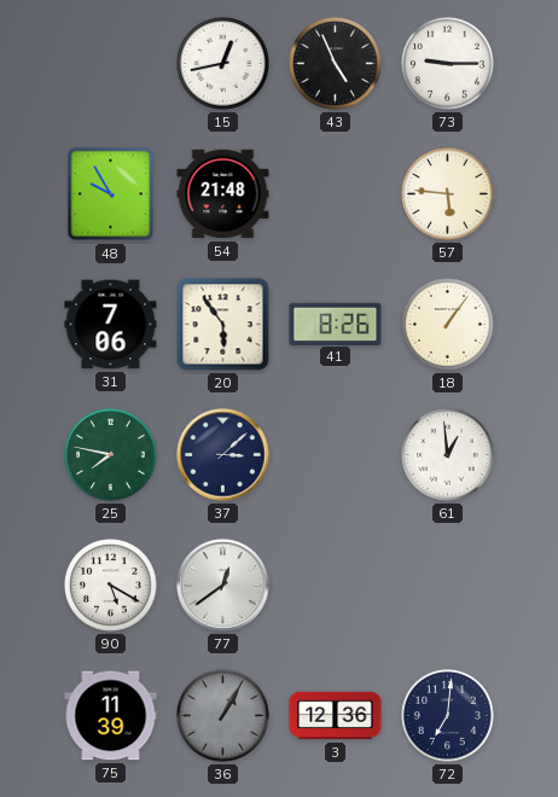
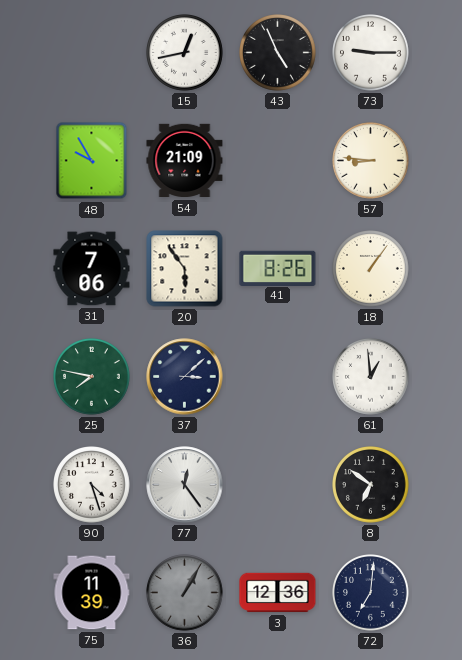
54: 21:48 -> 21:09 (185, 161)
57: 5:46 -> 8:46 (371, 161)
90: 5:20 -> 4:27 (92, 485)
77: 12:39 -> 12:24 (185, 485)
8: none -> 6:51 (371, 485)
